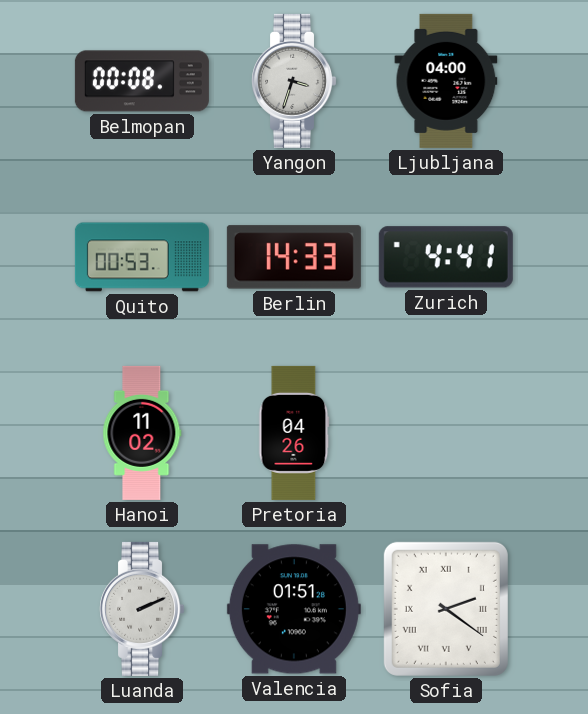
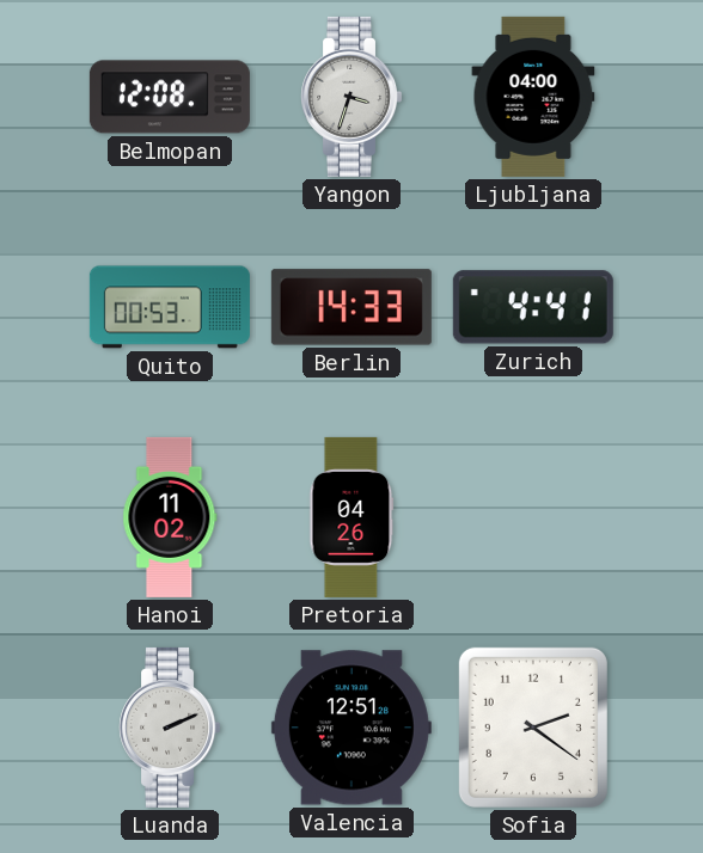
Belmopan: 00:08 -> 12:08 (170, 97)
Valencia: 01:51 -> 12:51 (351, 728)
Sofia numerals: Roman -> Arabic (533, 728)
